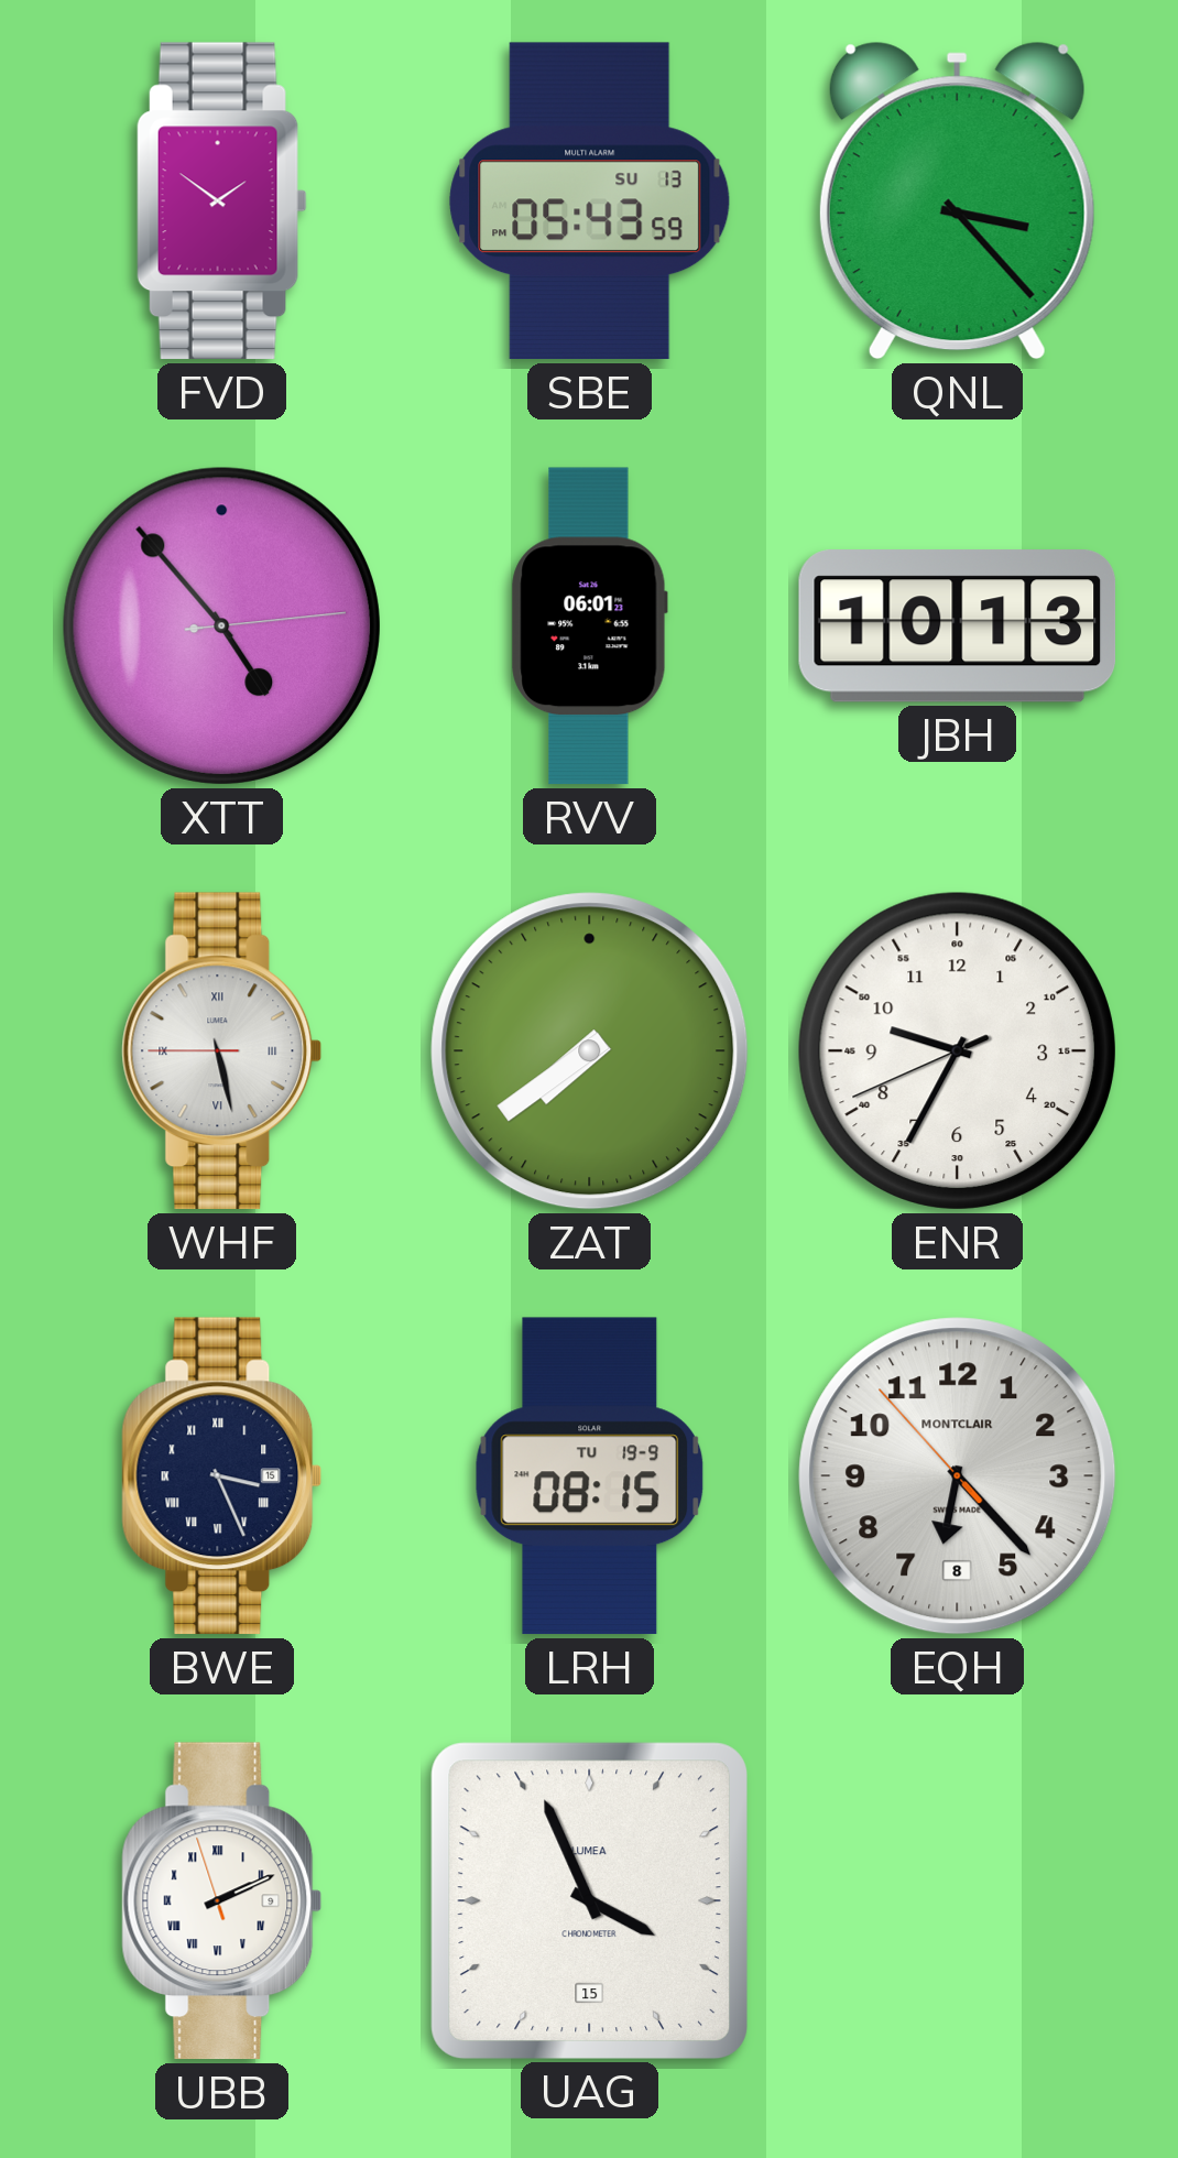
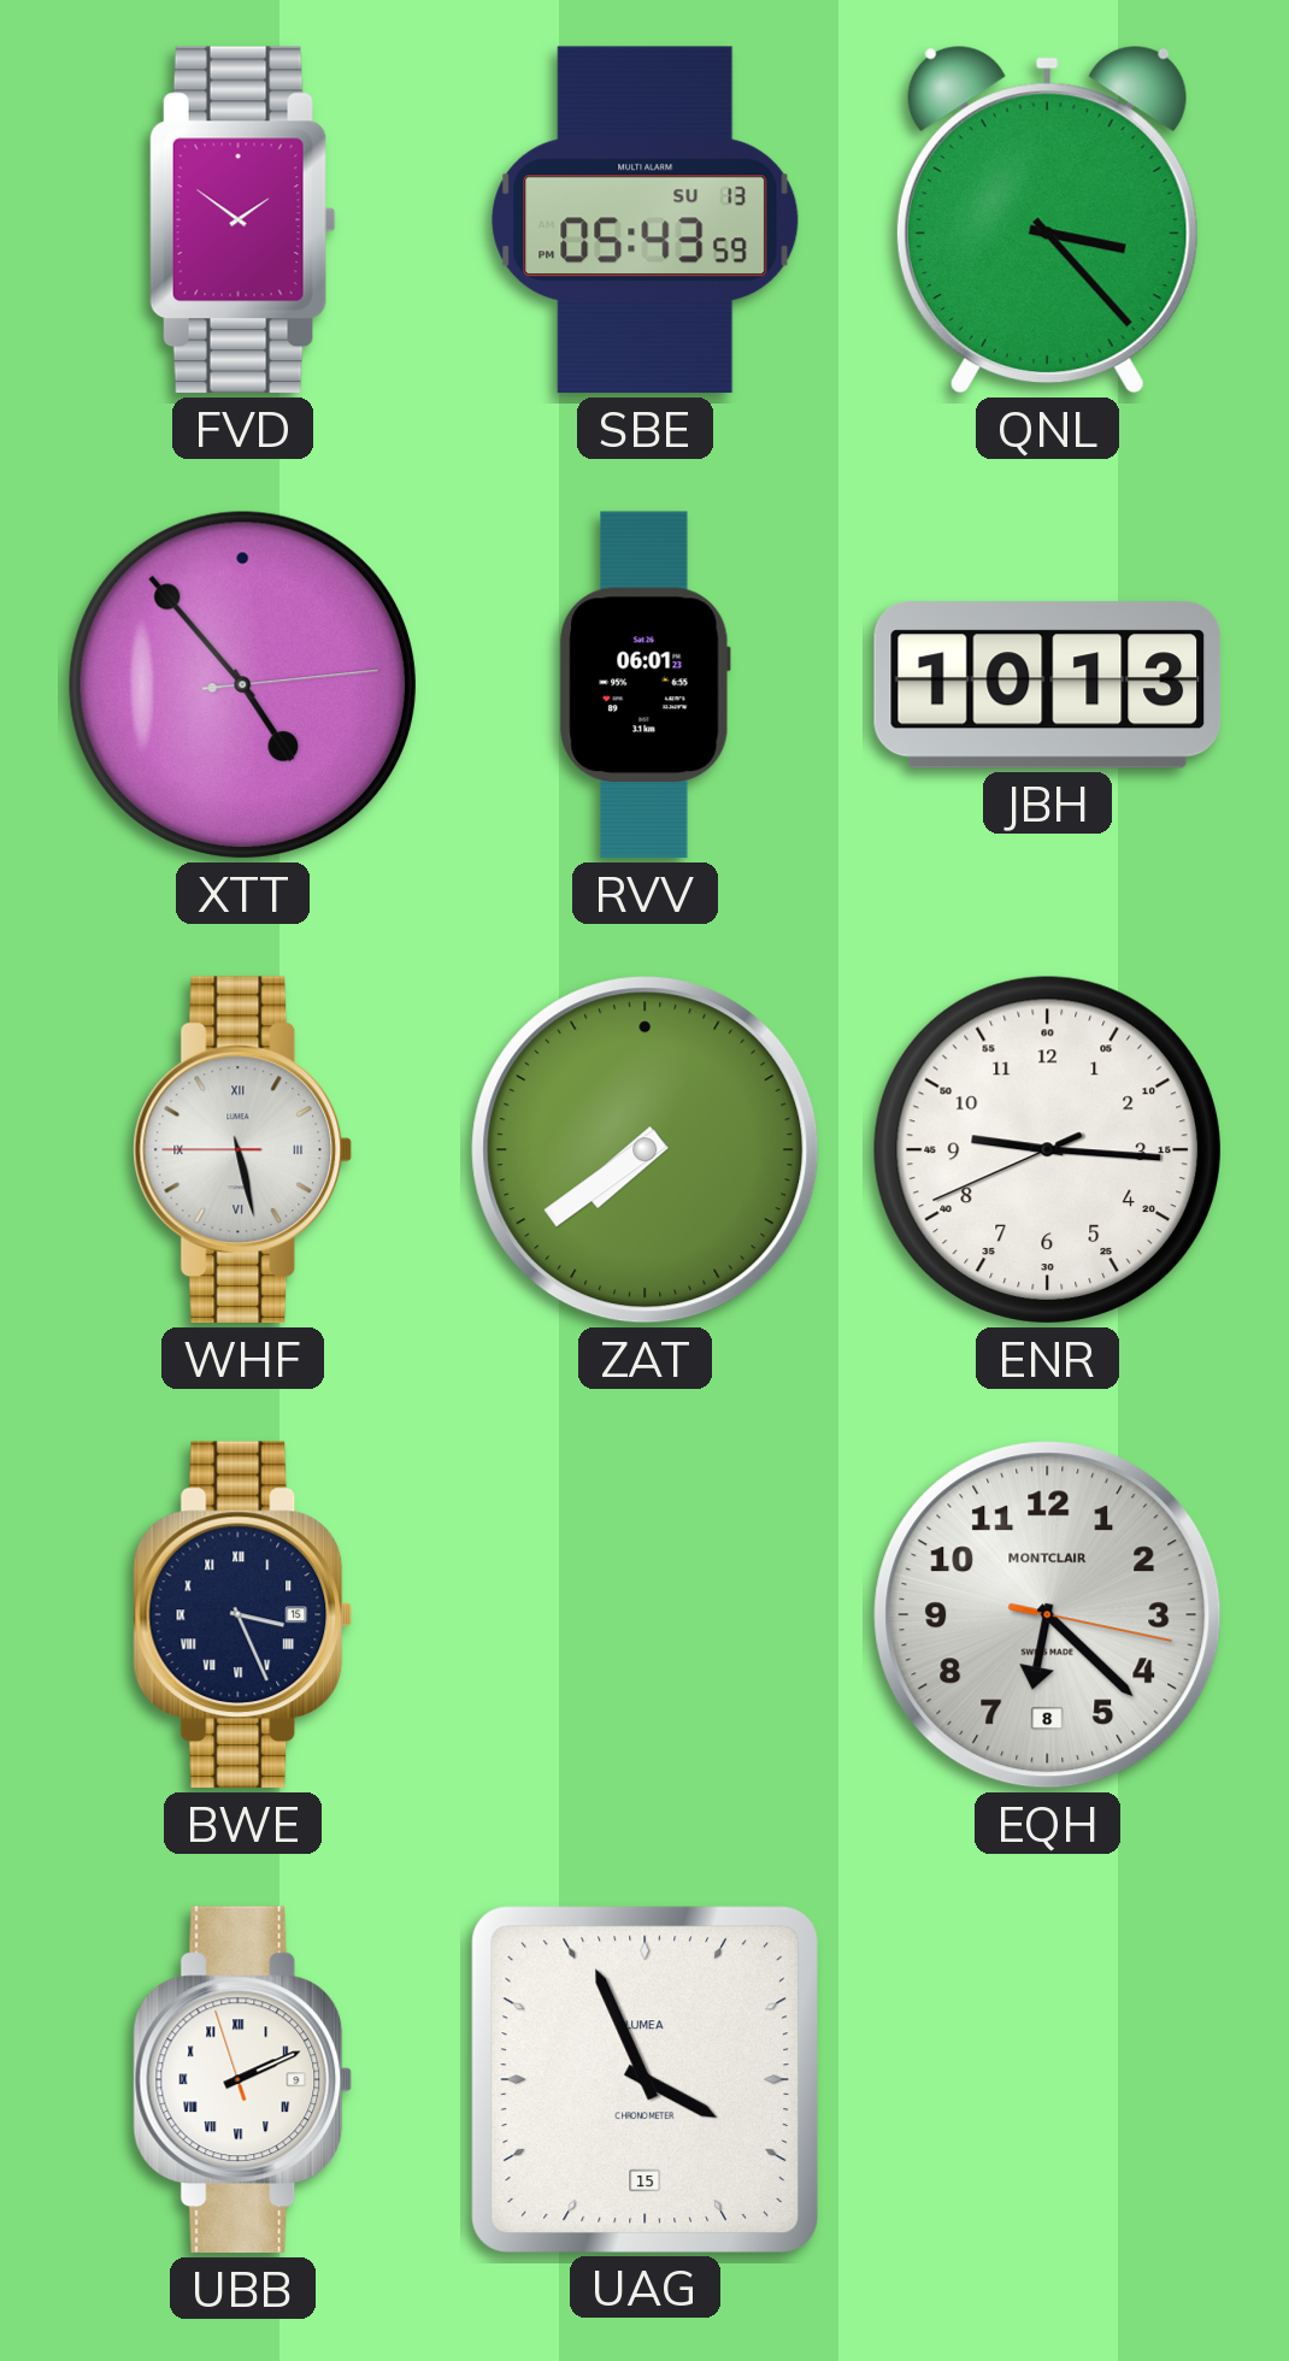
ENR: 9:34 -> 9:15 (1047, 1149)
LRH: 08:15 -> none (590, 1476)
EQH: 6:22:53 -> 6:22:17 (1048, 1615)
